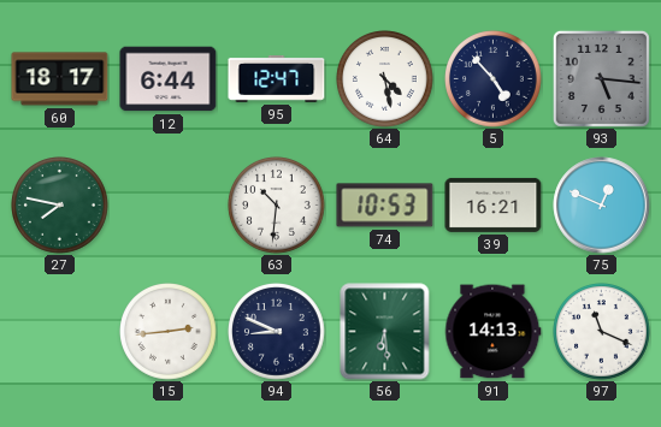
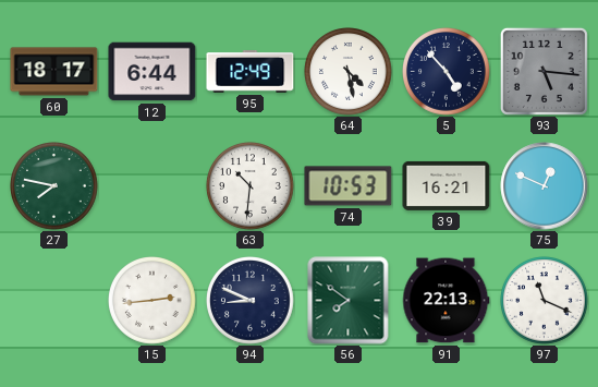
95: 12:47 -> 12:49 (251, 72)
56: 6:29 -> 7:51 (349, 301)
91: 14:13 -> 22:13 (447, 301)
